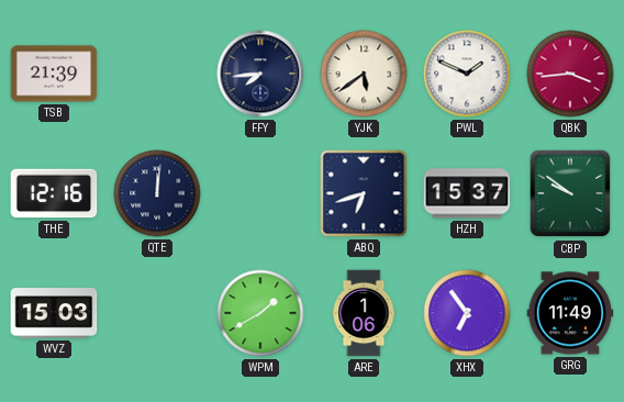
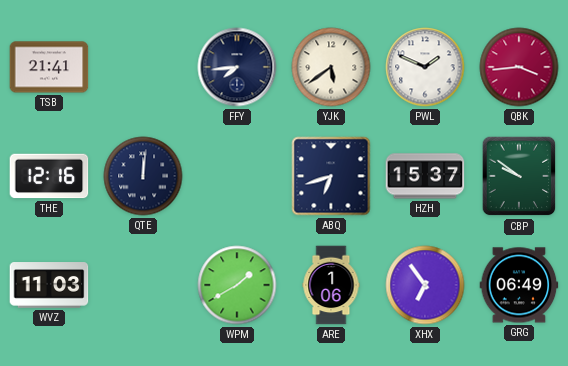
TSB: 21:39 -> 21:41 (49, 67)
WVZ: 15:03 -> 11:03 (49, 285)
GRG: 11:49 -> 06:49 (519, 285)
